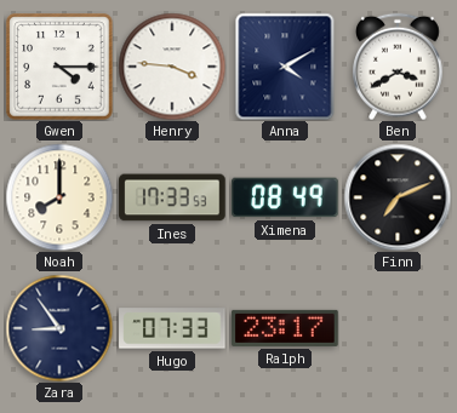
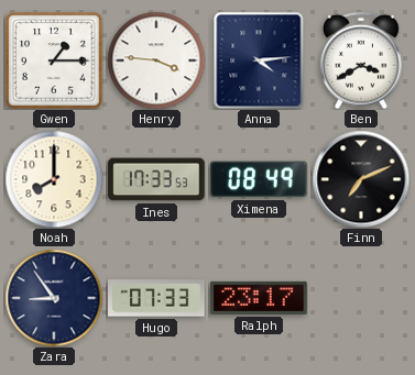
Gwen: 4:15 -> 1:15 (54, 60)
Anna: 4:10 -> 4:14 (259, 60)
